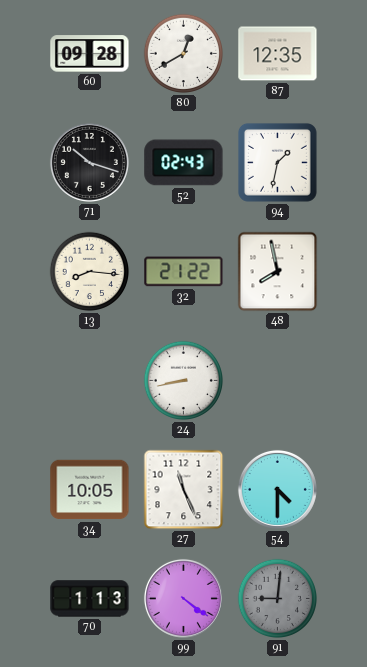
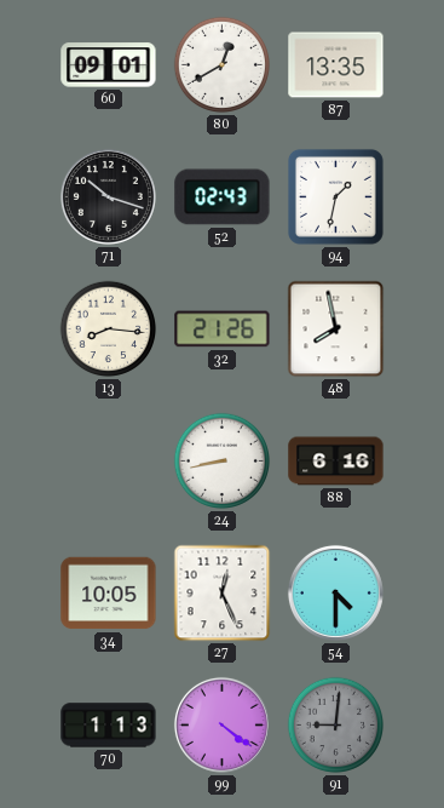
60: 09:28 -> 09:01 (109, 65)
87: 12:35 -> 13:35 (336, 65)
32: 21:22 -> 21:26 (223, 329)
88: none -> 6:16 (336, 462)
27: 11:26 -> 12:26 (223, 594)
